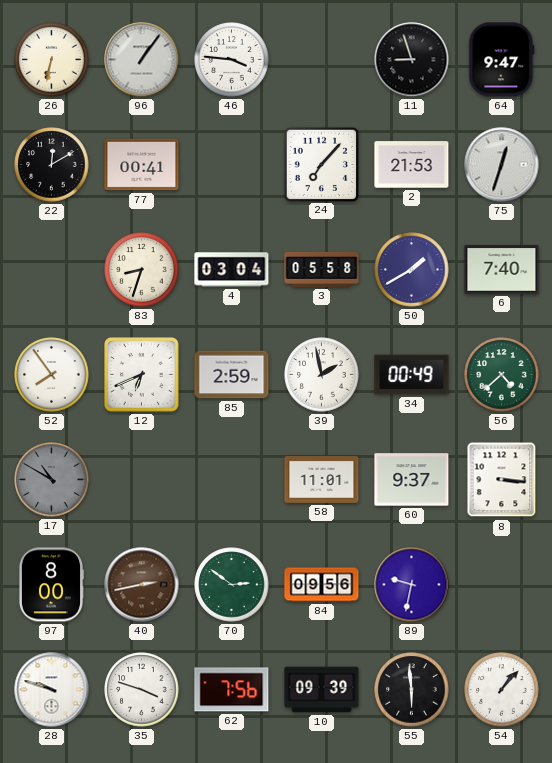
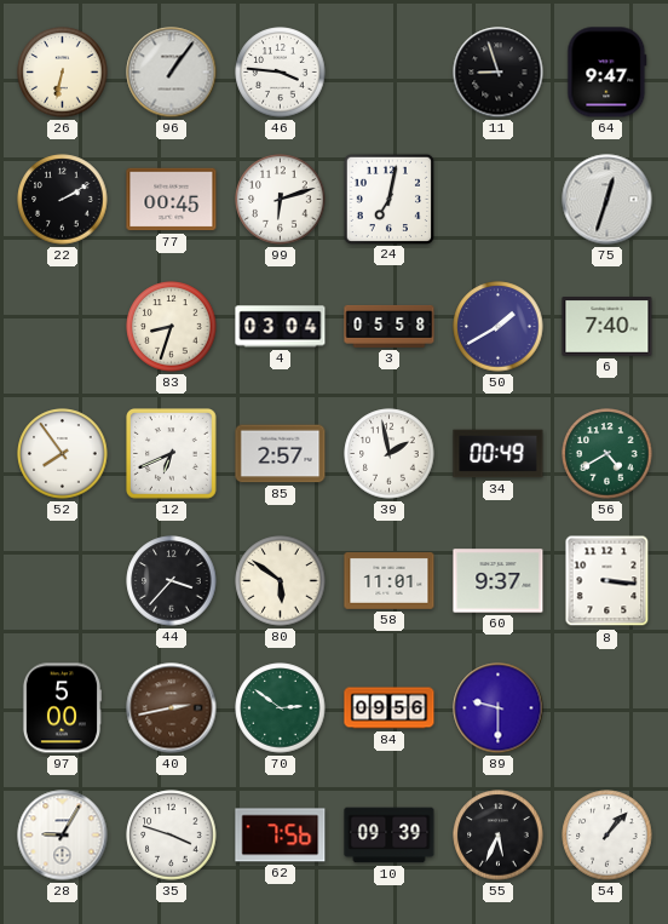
22: 12:10 -> 2:10 (63, 200)
77: 00:41 -> 00:45 (172, 200)
99: none -> 6:12 (281, 200)
24: 7:07 -> 7:02 (388, 199)
2: 21:53 -> none (412, 165)
85: 2:59 -> 2:57 (281, 454)
56: 4:38 -> 4:40 (607, 454)
17: 10:50 -> none (52, 480)
44: none -> 3:37 (172, 581)
80: none -> 5:51 (281, 581)
97: 8:00 -> 5:00 (61, 708)
89: 9:32 -> 9:30 (499, 708)
28: 9:48 -> 9:05 (63, 836)
55: 5:59 -> 5:34 (499, 836)
